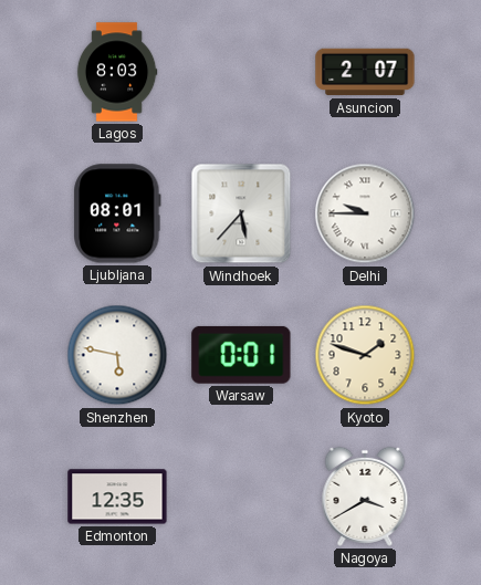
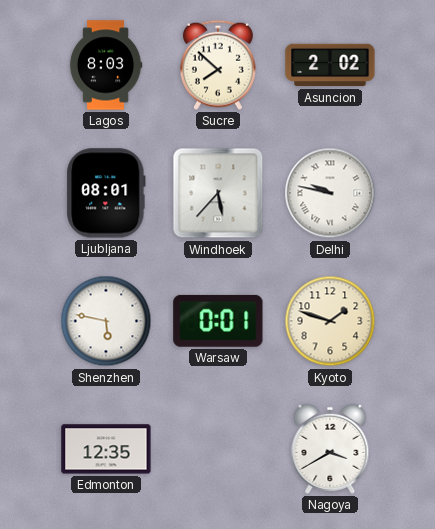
Sucre: none -> 7:52 (218, 65)
Asuncion: 2:07 -> 2:02 (330, 65)
Delhi: 9:45 -> 9:47 (330, 193)
